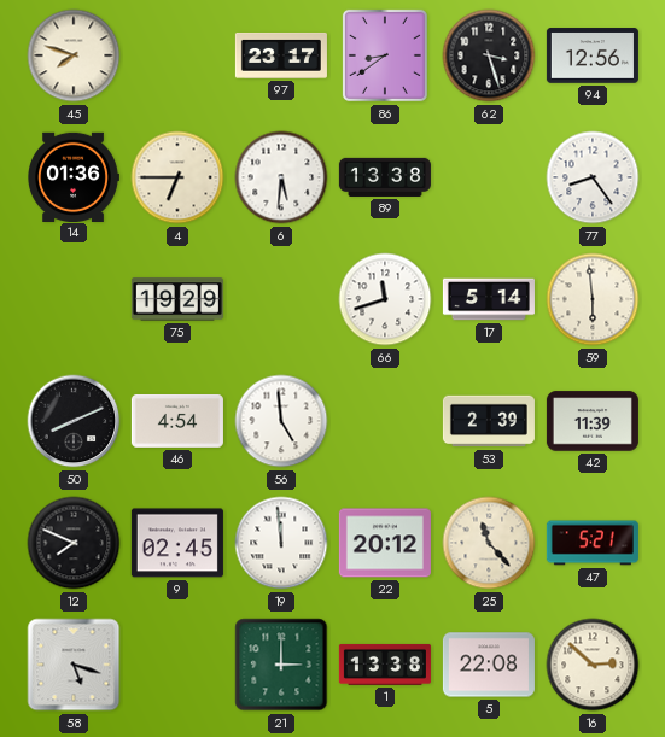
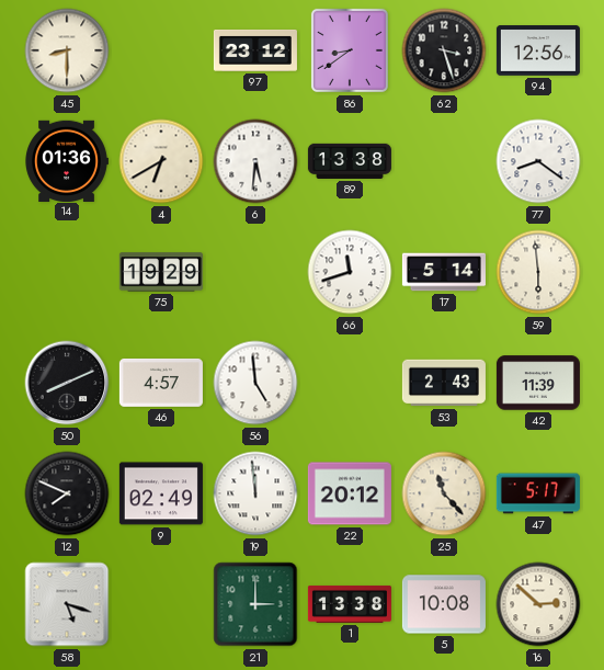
45: 7:48 -> 8:30 (67, 50)
97: 23:17 -> 23:12 (255, 50)
4: 6:45 -> 6:40 (161, 161)
77: 8:24 -> 8:21 (538, 161)
46: 4:54 -> 4:57 (161, 383)
53: 2:39 -> 2:43 (444, 383)
9: 02:45 -> 02:49 (161, 493)
47: 5:21 -> 5:17 (538, 493)
5: 22:08 -> 10:08 (444, 604)
